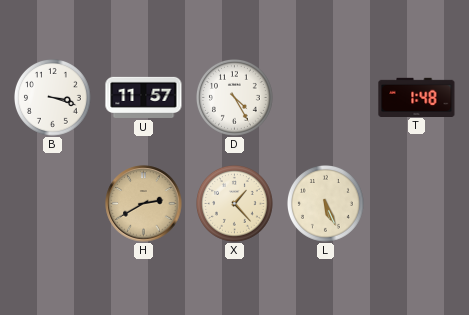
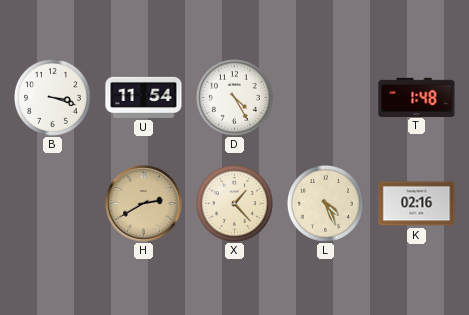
U: 11:57 -> 11:54 (144, 97)
L: 5:26 -> 4:26 (326, 204)
K: none -> 02:16 (417, 204)
